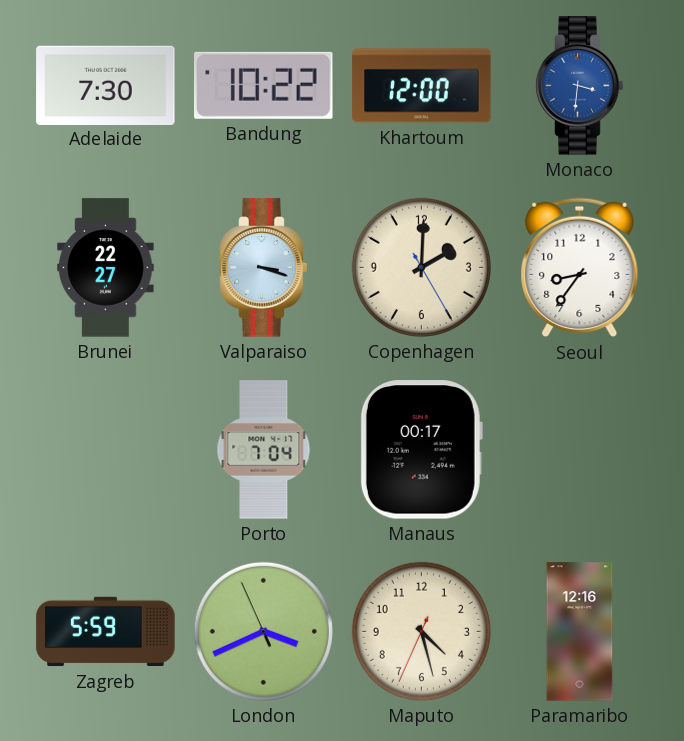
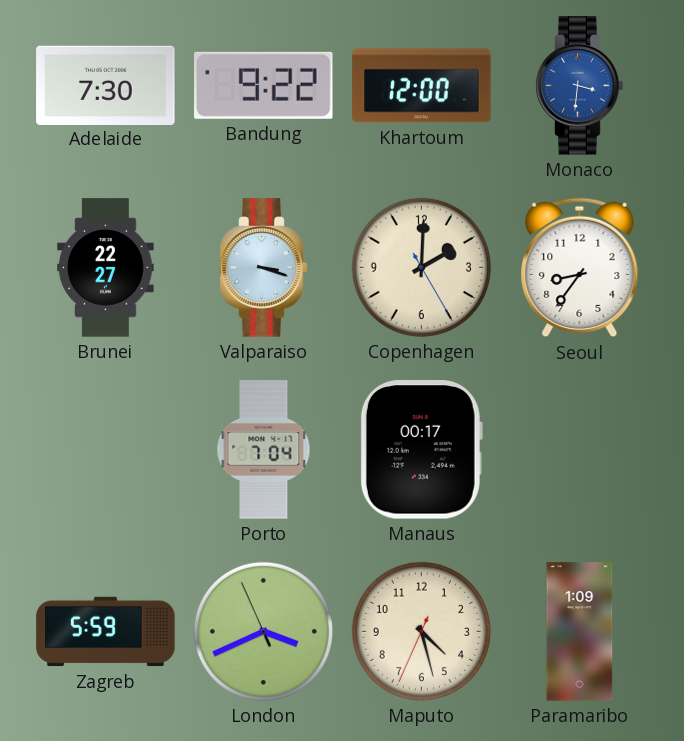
Bandung: 10:22 -> 9:22 (264, 85)
Paramaribo: 12:16 -> 1:09 (580, 632)
